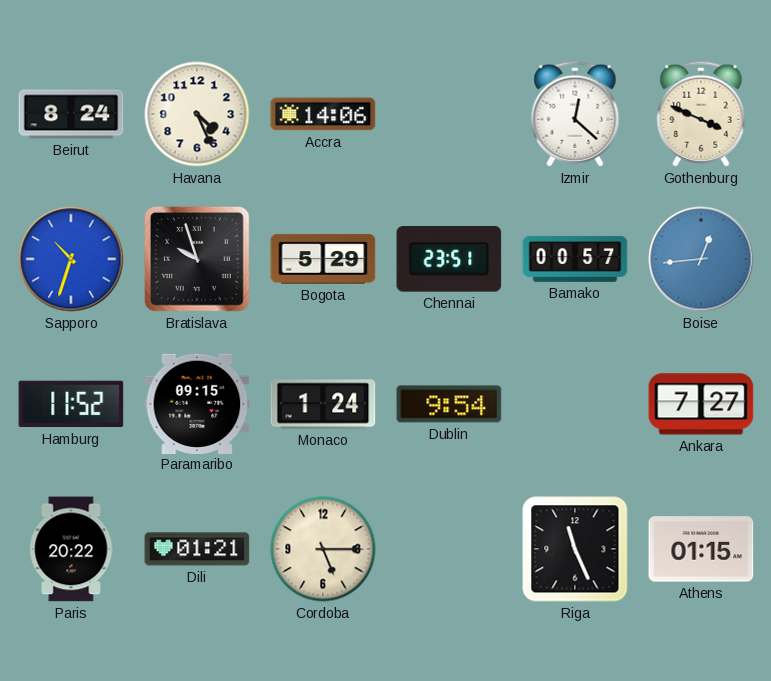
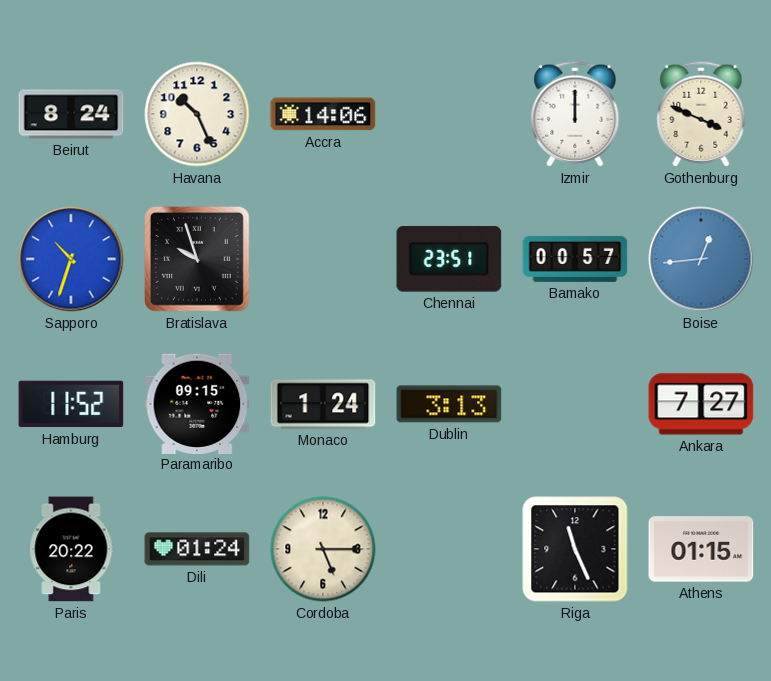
Havana: 4:26 -> 10:26 (197, 114)
Izmir: 12:22 -> 12:00 (575, 114)
Bogota: 5:29 -> none (323, 259)
Dublin: 9:54 -> 3:13 (449, 404)
Dili: 01:21 -> 01:24 (197, 549)
